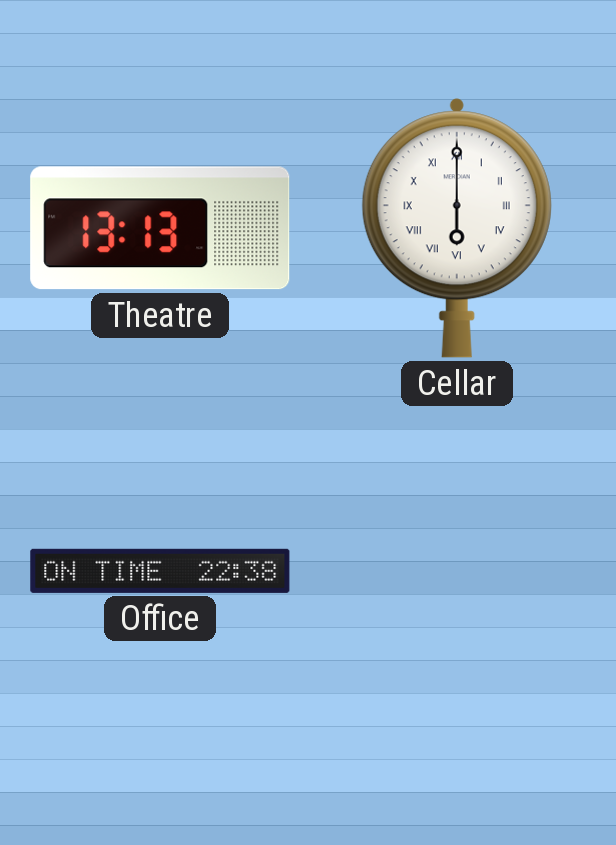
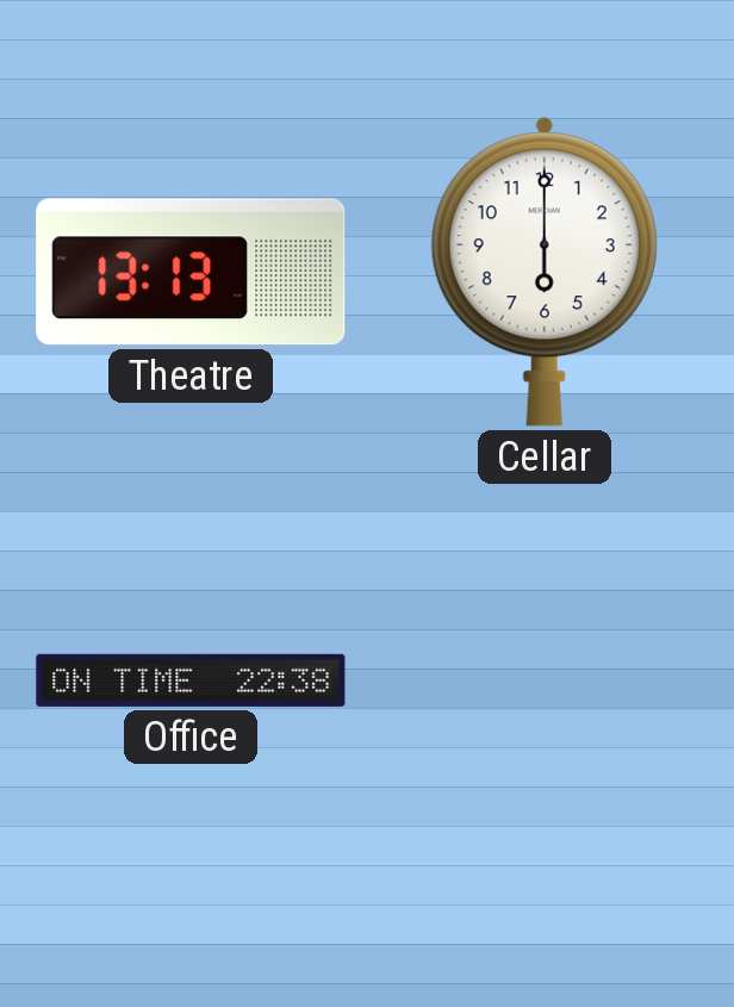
Cellar numerals: Roman -> Arabic (545, 272)
